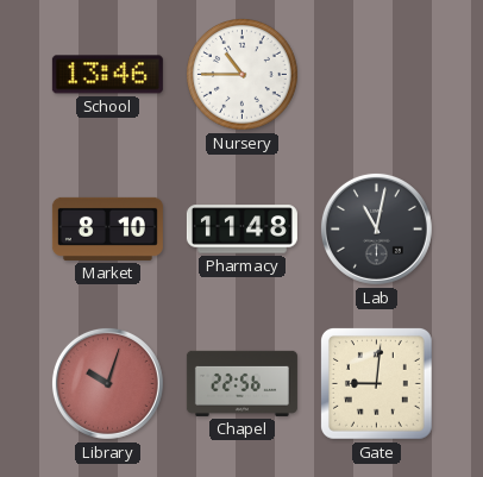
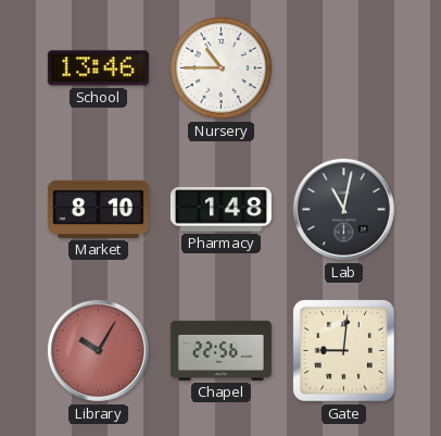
Pharmacy: 11:48 -> 1:48 (220, 210)
Library: 10:03 -> 10:05 (98, 350)
